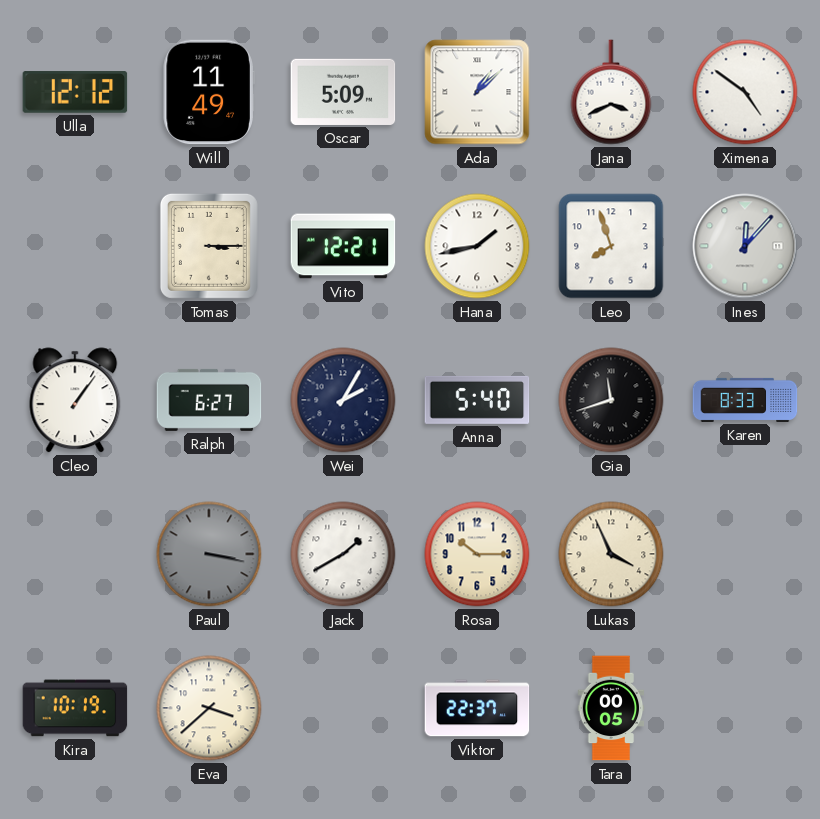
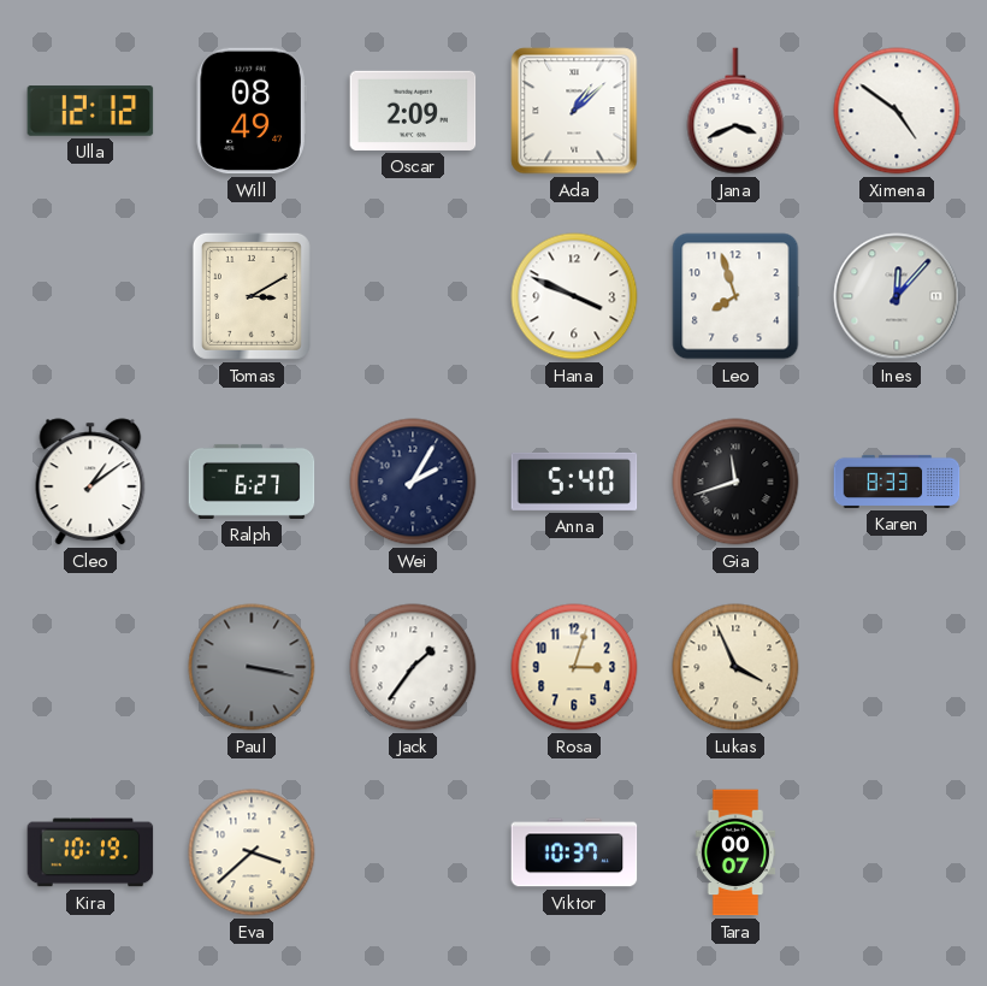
Will: 11:49 -> 08:49 (252, 111)
Oscar: 5:09 -> 2:09 (413, 111)
Tomas: 3:15 -> 3:10 (252, 296)
Vito: 12:21 -> none (343, 246)
Hana: 1:43 -> 3:49 (574, 296)
Cleo: 1:06 -> 1:09 (90, 482)
Jack: 1:40 -> 1:36 (413, 667)
Rosa: 10:15 -> 3:03 (574, 667)
Viktor: 22:37 -> 10:37 (574, 852)
Tara: 00:05 -> 00:07 (735, 852)
